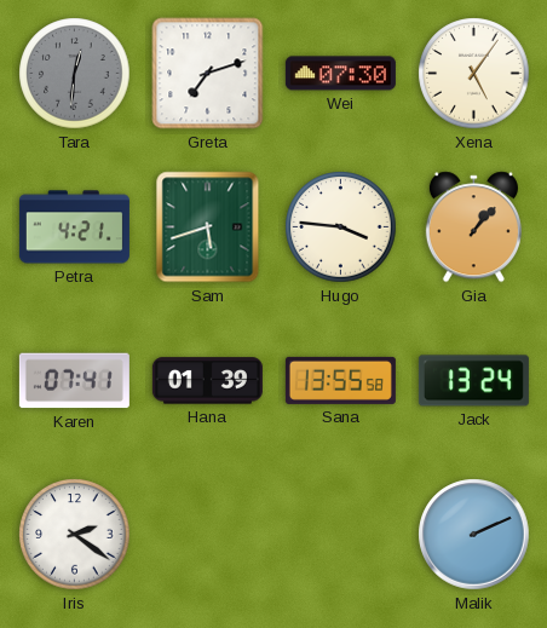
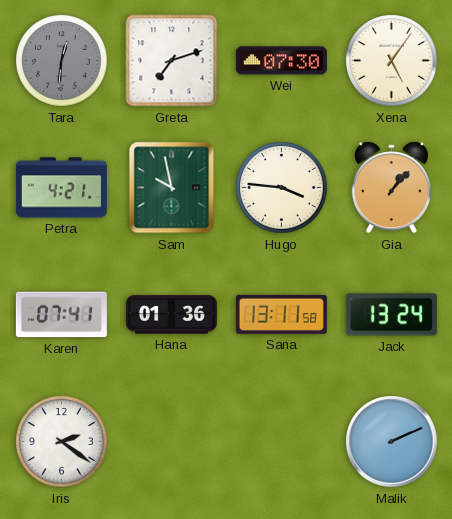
Sam: 5:42 -> 9:58 (172, 188)
Hana: 01:39 -> 01:36 (171, 315)
Sana: 13:55 -> 13:11 (281, 314)
